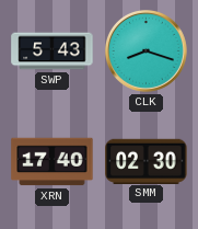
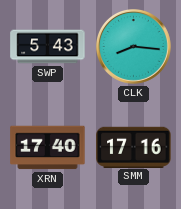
CLK: 8:18 -> 8:16 (134, 47)
SMM: 02:30 -> 17:16 (134, 147)
